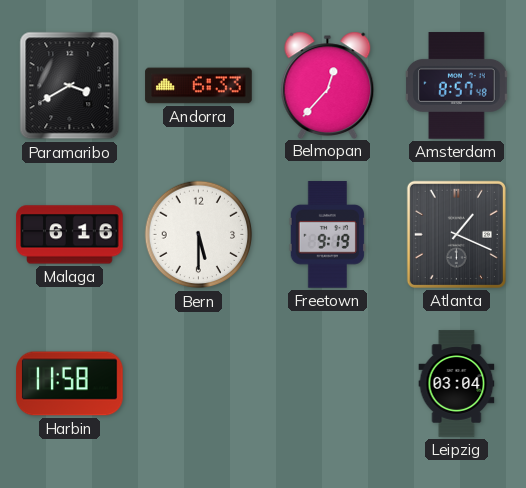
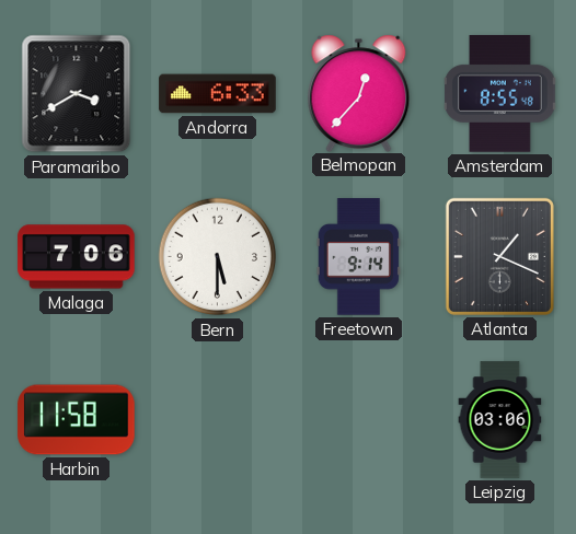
Amsterdam: 8:57 -> 8:55 (500, 94)
Malaga: 6:16 -> 7:06 (77, 257)
Freetown: 9:19 -> 9:14 (358, 257)
Leipzig: 03:04 -> 03:06 (500, 420)
